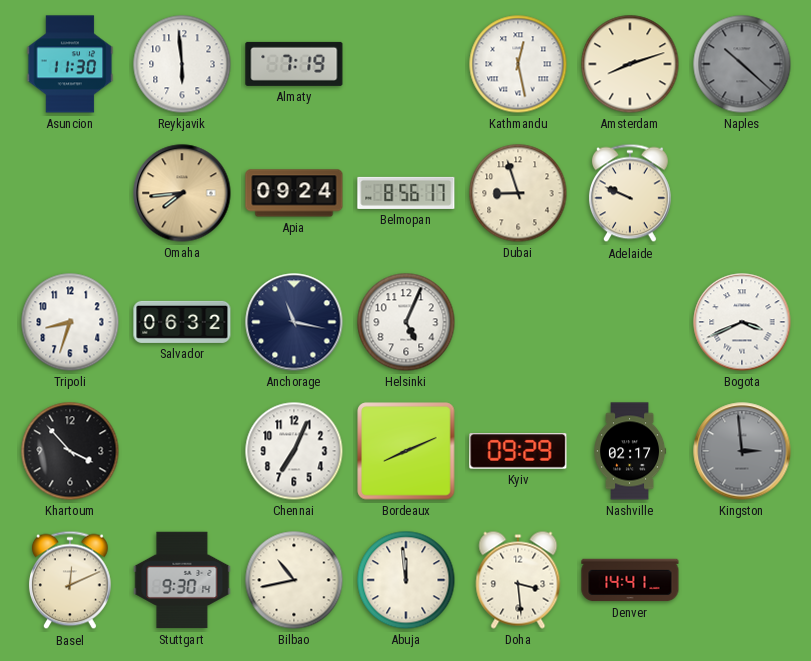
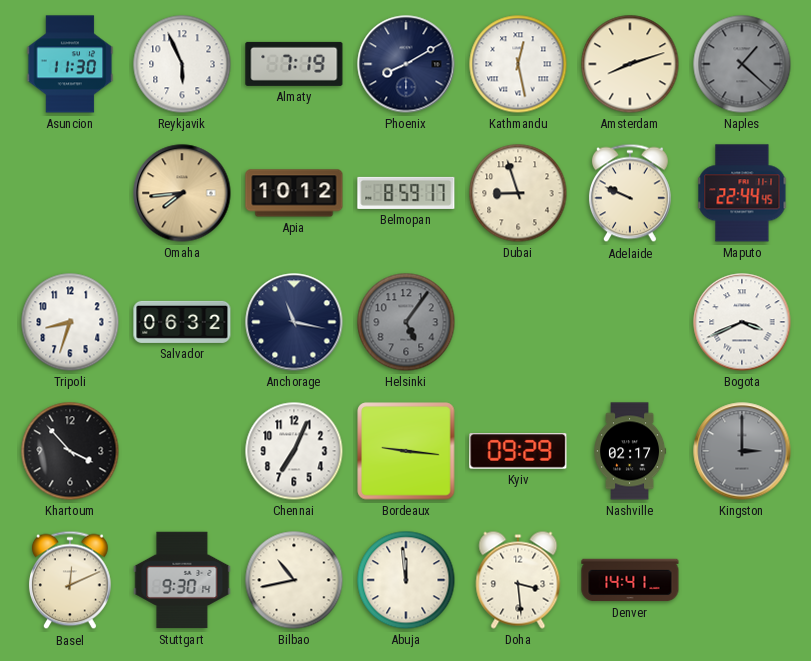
Reykjavik: 5:59 -> 5:56 (182, 64)
Phoenix: none -> 8:10 (406, 64)
Naples: 10:22 -> 1:22 (742, 64)
Apia: 09:24 -> 10:12 (294, 193)
Belmopan: 8:56 -> 8:59 (406, 193)
Maputo: none -> 22:44 (742, 193)
Helsinki: 5:04 -> 5:06 (406, 322)
Helsinki dial: white -> grey (406, 322)
Bordeaux: 8:11 -> 9:16 (406, 451)
Kingston: 2:59 -> 3:00 (742, 451)
